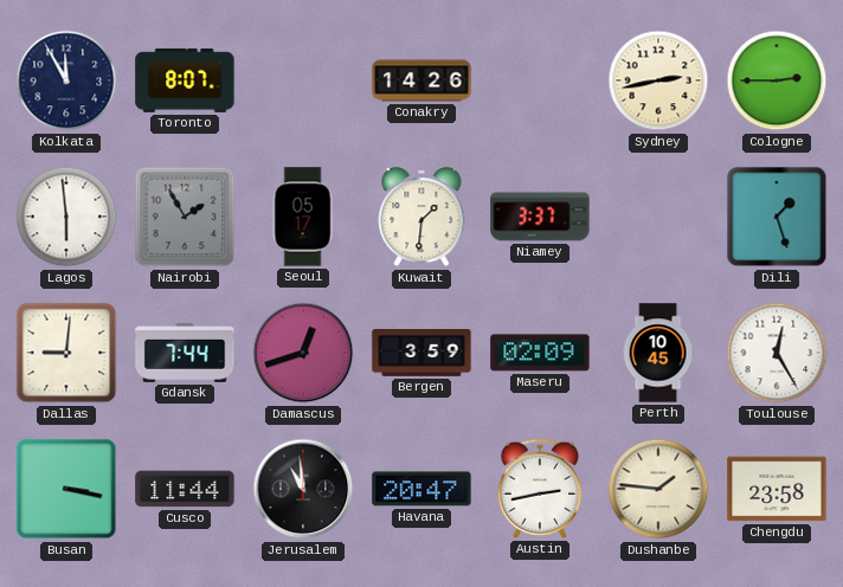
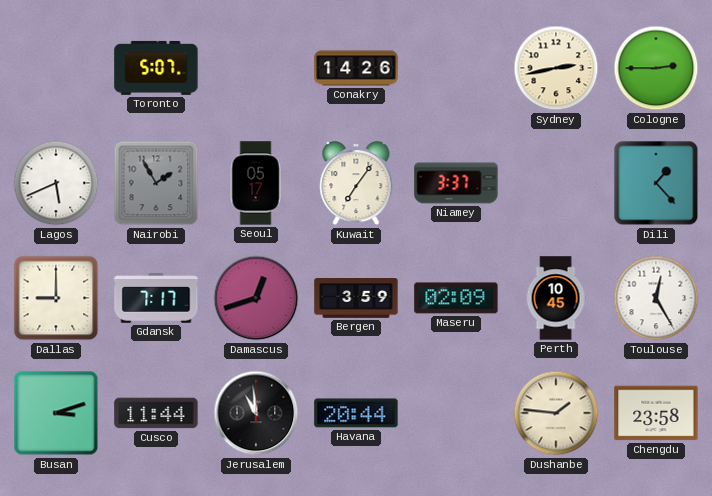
Kolkata: 11:55 -> none (66, 80)
Toronto: 8:07 -> 5:07 (156, 68)
Lagos: 5:59 -> 5:41 (56, 183)
Kuwait: 1:31 -> 7:06 (356, 184)
Dili: 1:27 -> 1:23 (656, 183)
Dallas: 9:01 -> 9:00 (56, 298)
Gdansk: 7:44 -> 7:17 (156, 298)
Busan: 3:17 -> 3:12 (56, 413)
Havana: 20:47 -> 20:44 (356, 413)
Austin: 2:43 -> none (539, 489)
